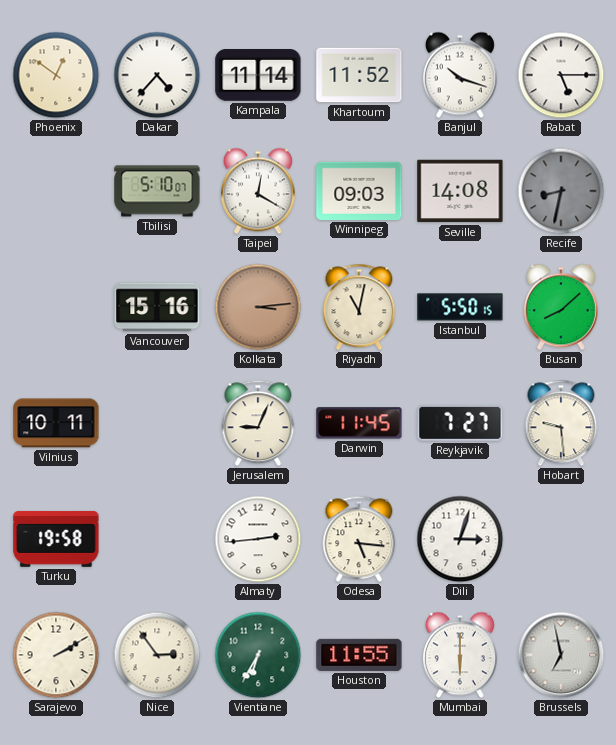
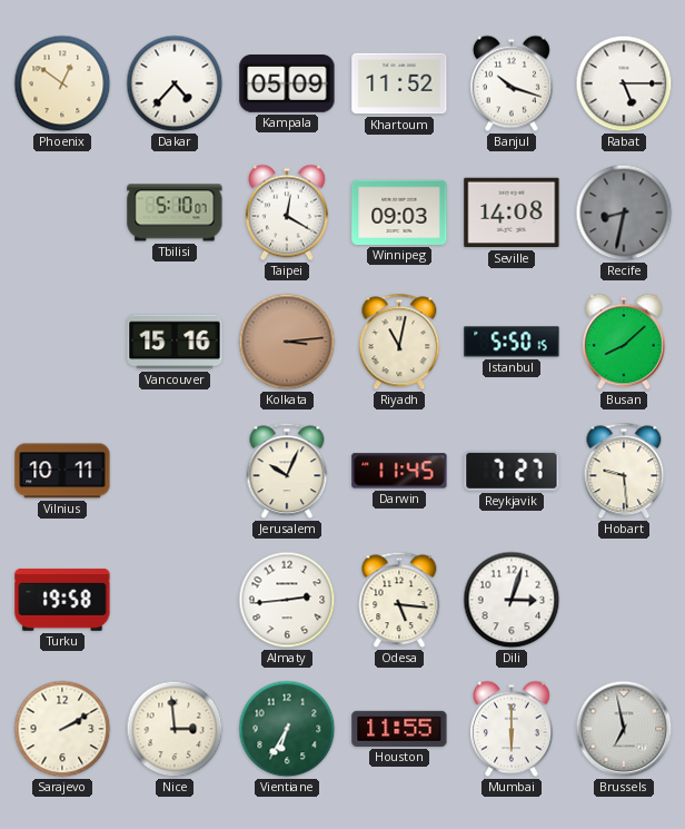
Kampala: 11:14 -> 05:09 (287, 85)
Jerusalem: 9:04 -> 10:04 (287, 471)
Nice: 2:54 -> 2:59 (175, 729)
